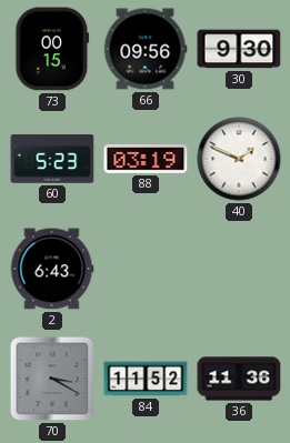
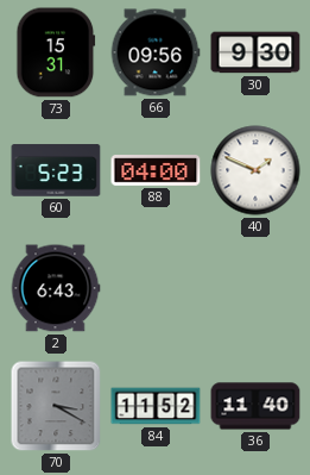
73: 00:15 -> 15:31 (56, 52)
88: 03:19 -> 04:00 (156, 170)
36: 11:36 -> 11:40 (255, 406)
